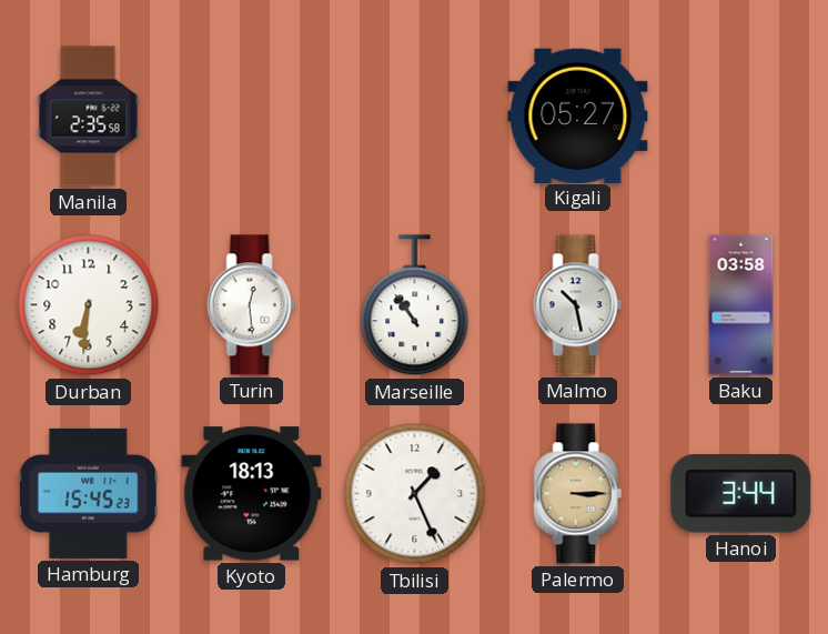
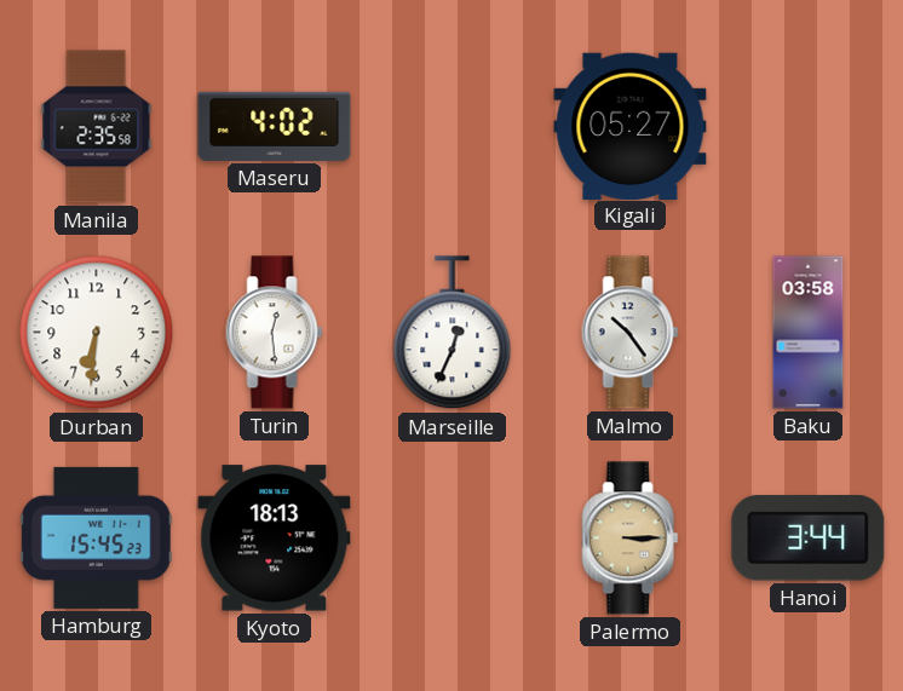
Maseru: none -> 4:02 (275, 126)
Marseille: 10:54 -> 12:34 (453, 333)
Malmo: 10:28 -> 10:24 (631, 333)
Tbilisi: 1:26 -> none (415, 494)
